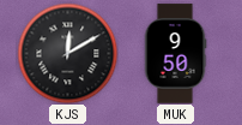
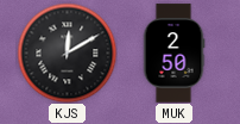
MUK: 9:50 -> 2:50 (173, 54)
